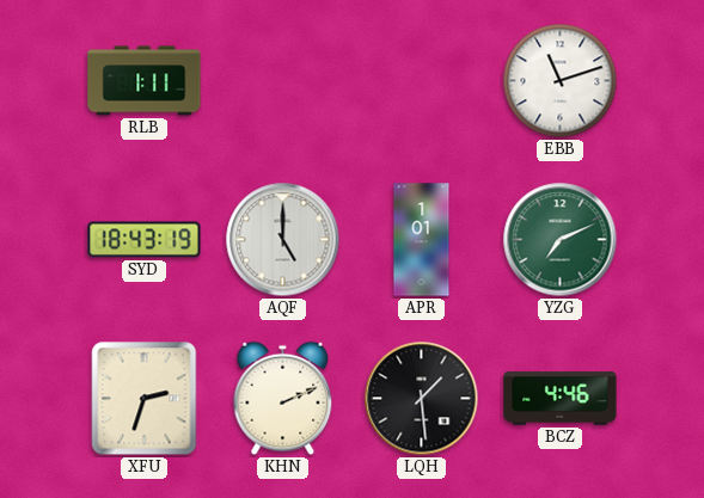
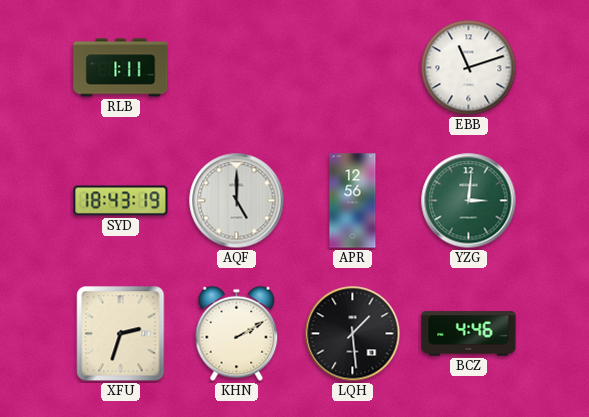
APR: 1:01 -> 12:56 (353, 201)
YZG: 7:11 -> 3:01 (469, 201)
KHN: 2:11 -> 2:10 (237, 334)
